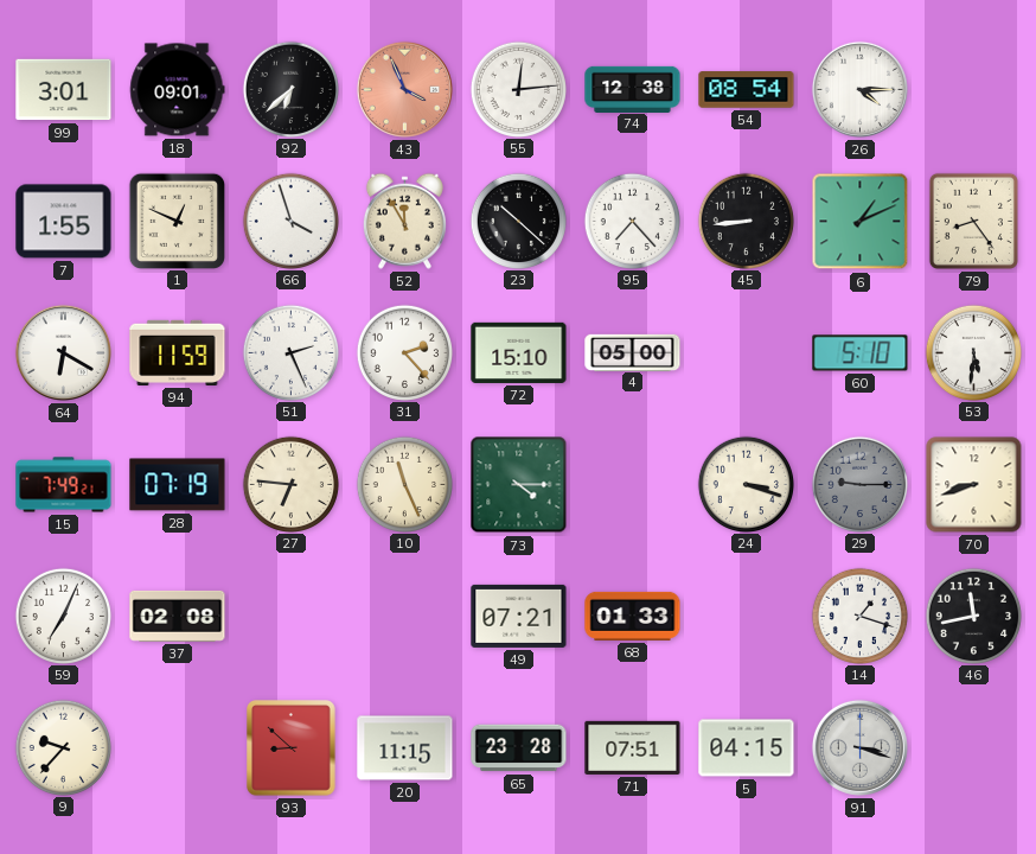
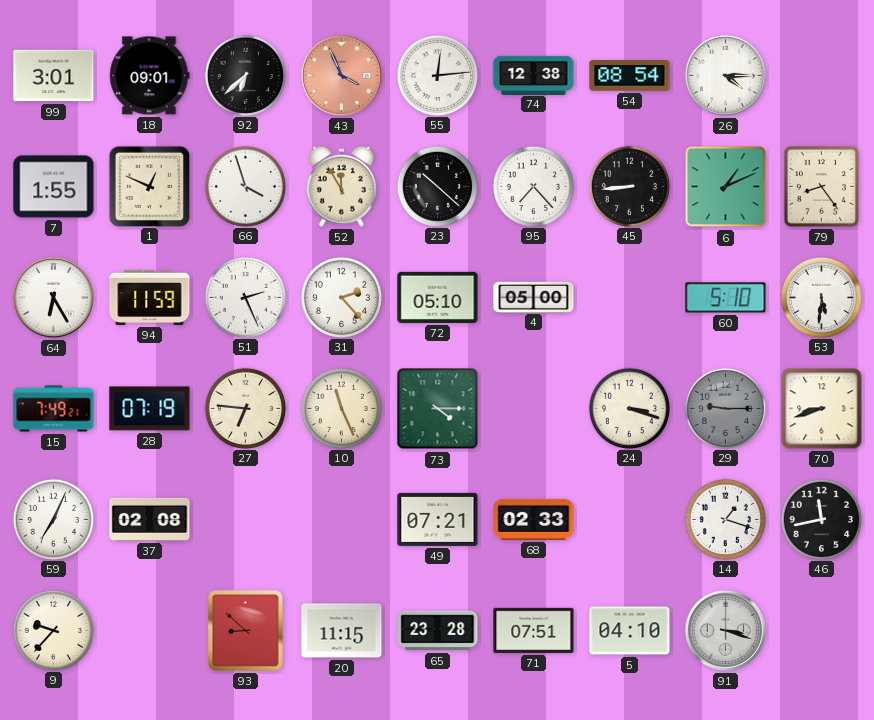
64: 6:20 -> 6:25 (53, 297)
72: 15:10 -> 05:10 (438, 297)
68: 01:33 -> 02:33 (534, 519)
5: 04:15 -> 04:10 (630, 631)
